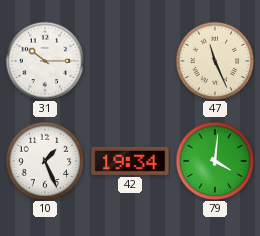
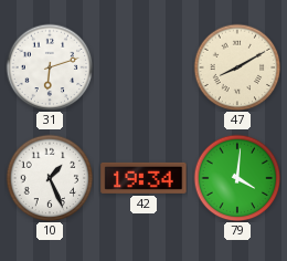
31: 10:15 -> 6:12 (50, 67)
47: 11:26 -> 8:10 (237, 67)
